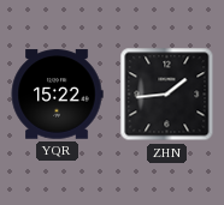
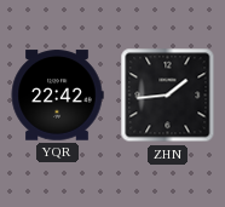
YQR: 15:22 -> 22:42 (57, 96)
